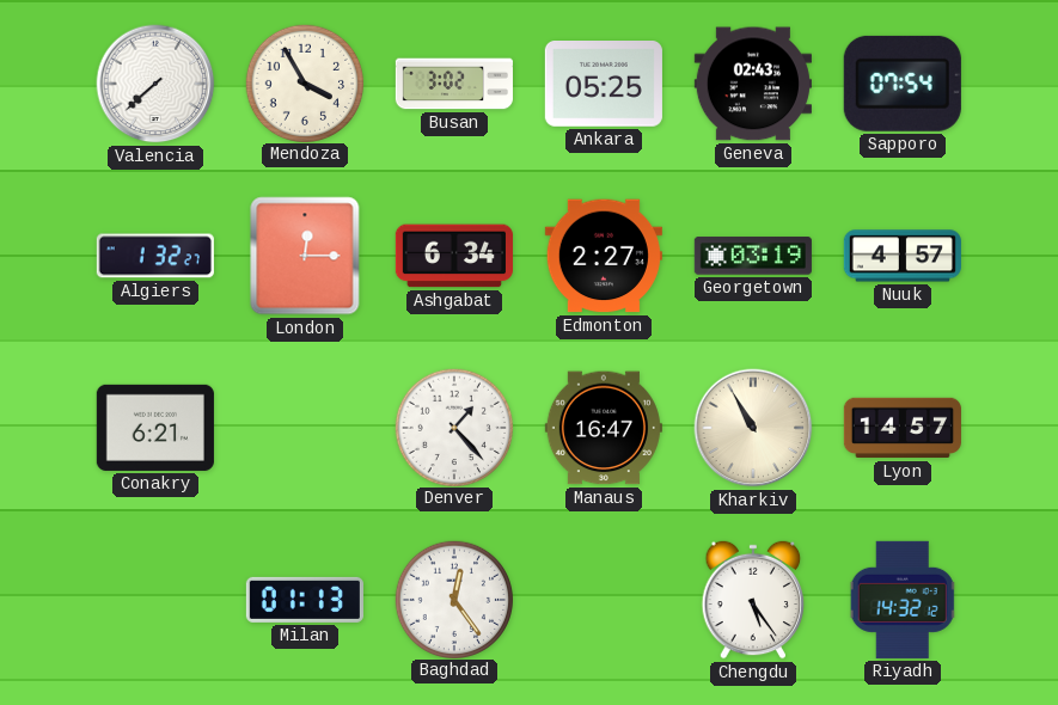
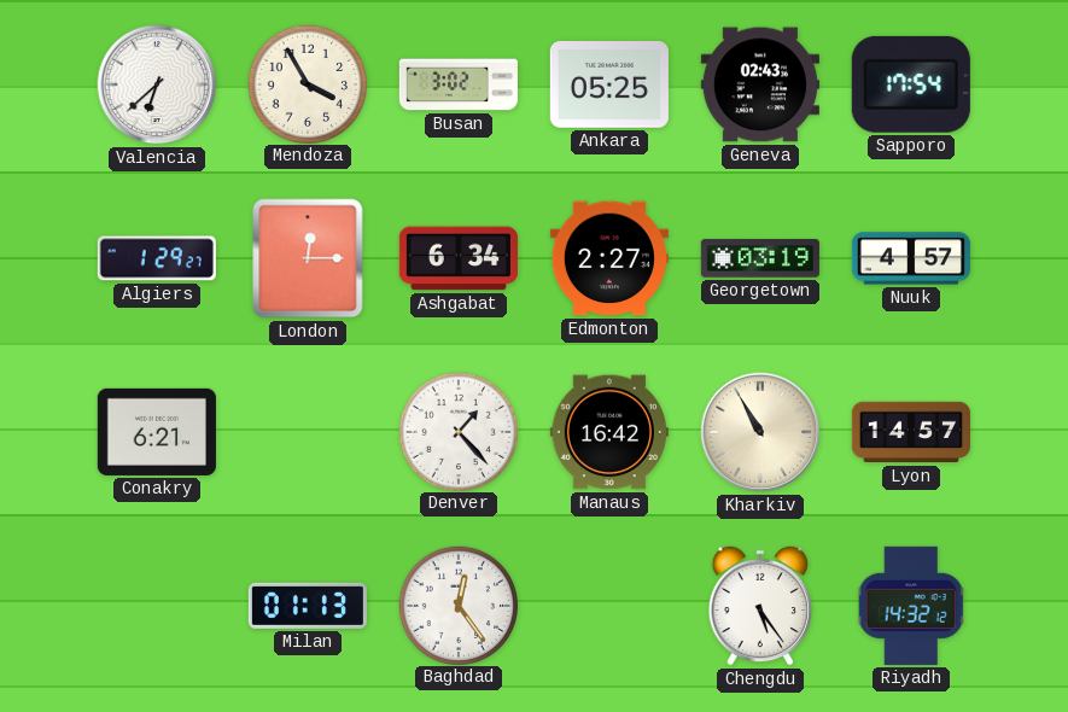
Valencia: 7:38 -> 6:38 (157, 84)
Sapporo: 07:54 -> 17:54 (911, 84)
Algiers: 1:32 -> 1:29 (157, 258)
Manaus: 16:47 -> 16:42 (609, 432)
